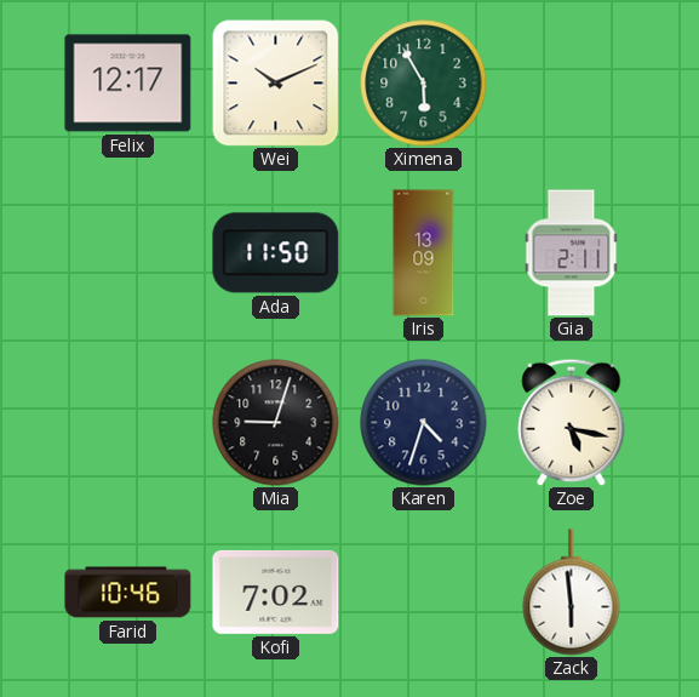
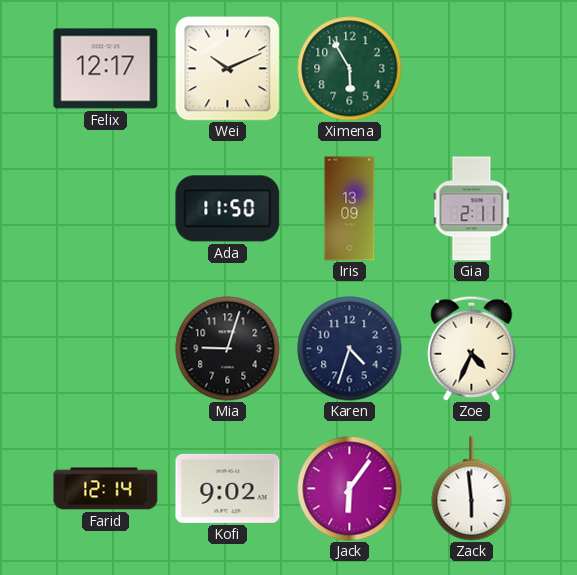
Zoe: 5:17 -> 4:34 (472, 348)
Farid: 10:46 -> 12:14 (106, 489)
Kofi: 7:02 -> 9:02 (228, 488)
Jack: none -> 6:06 (350, 489)
